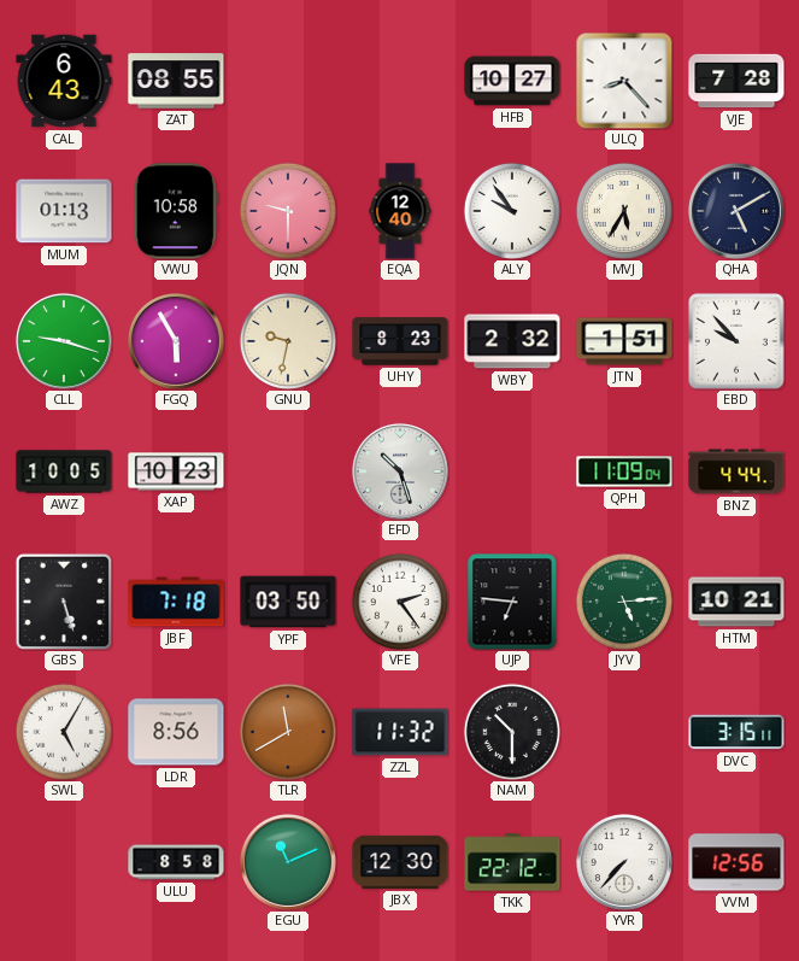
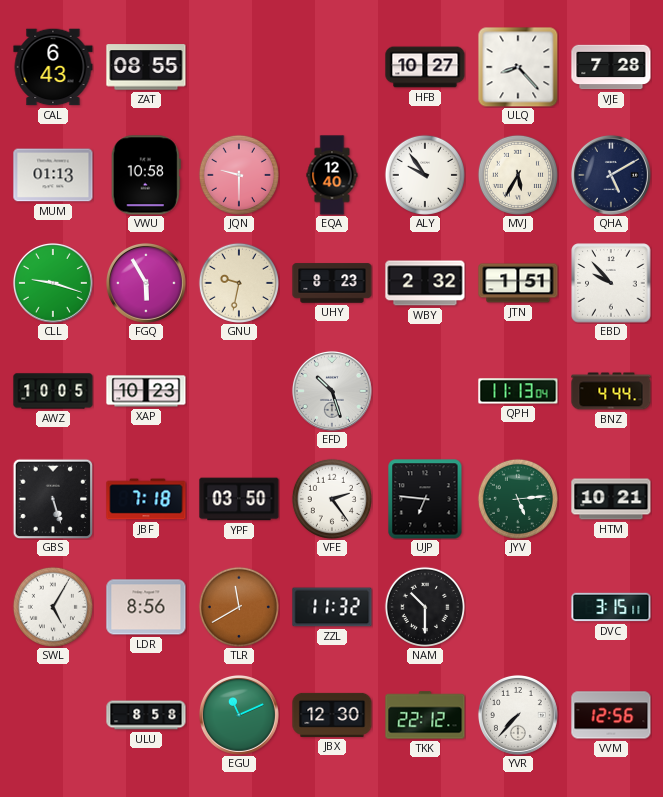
QPH: 11:09 -> 11:13 (518, 391)
